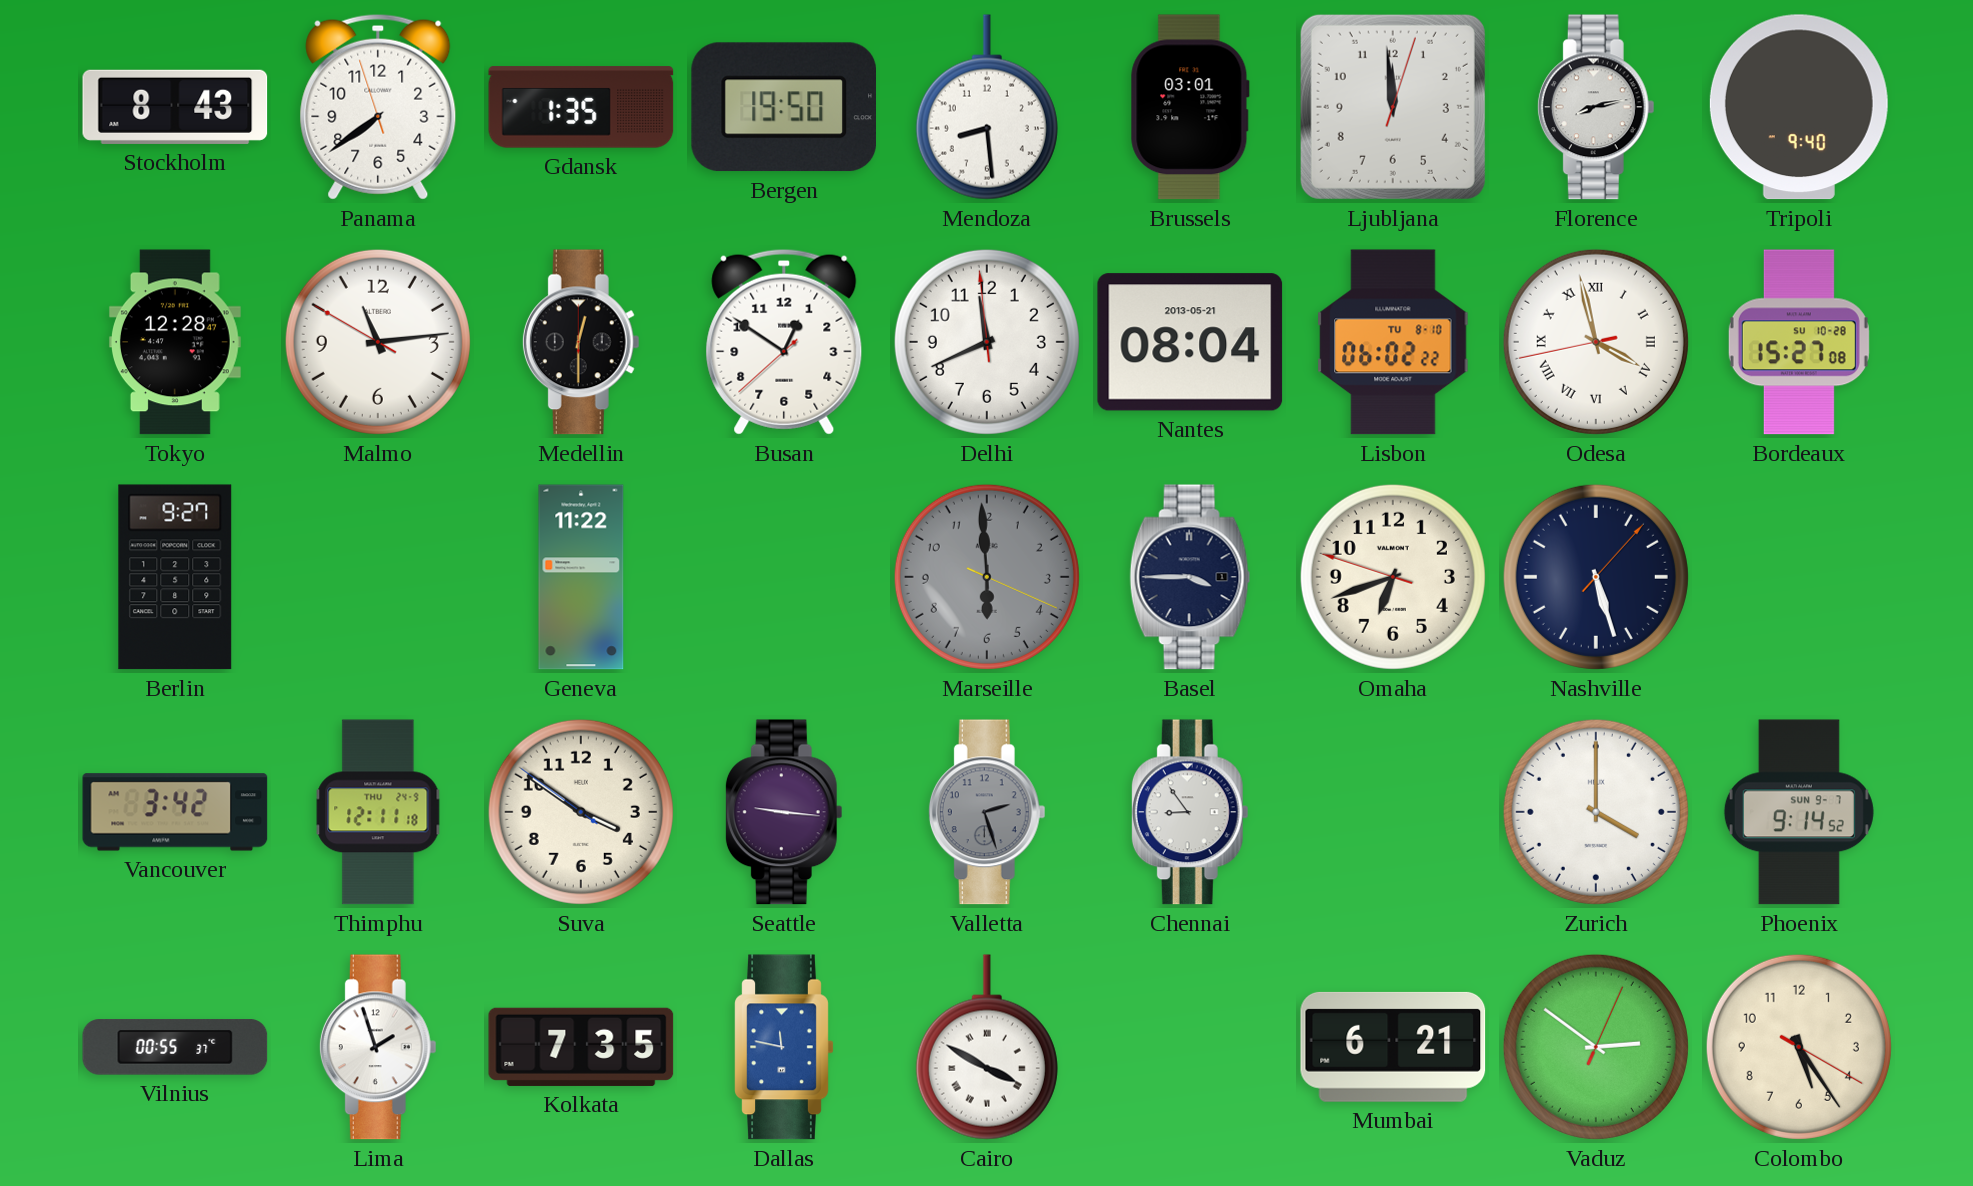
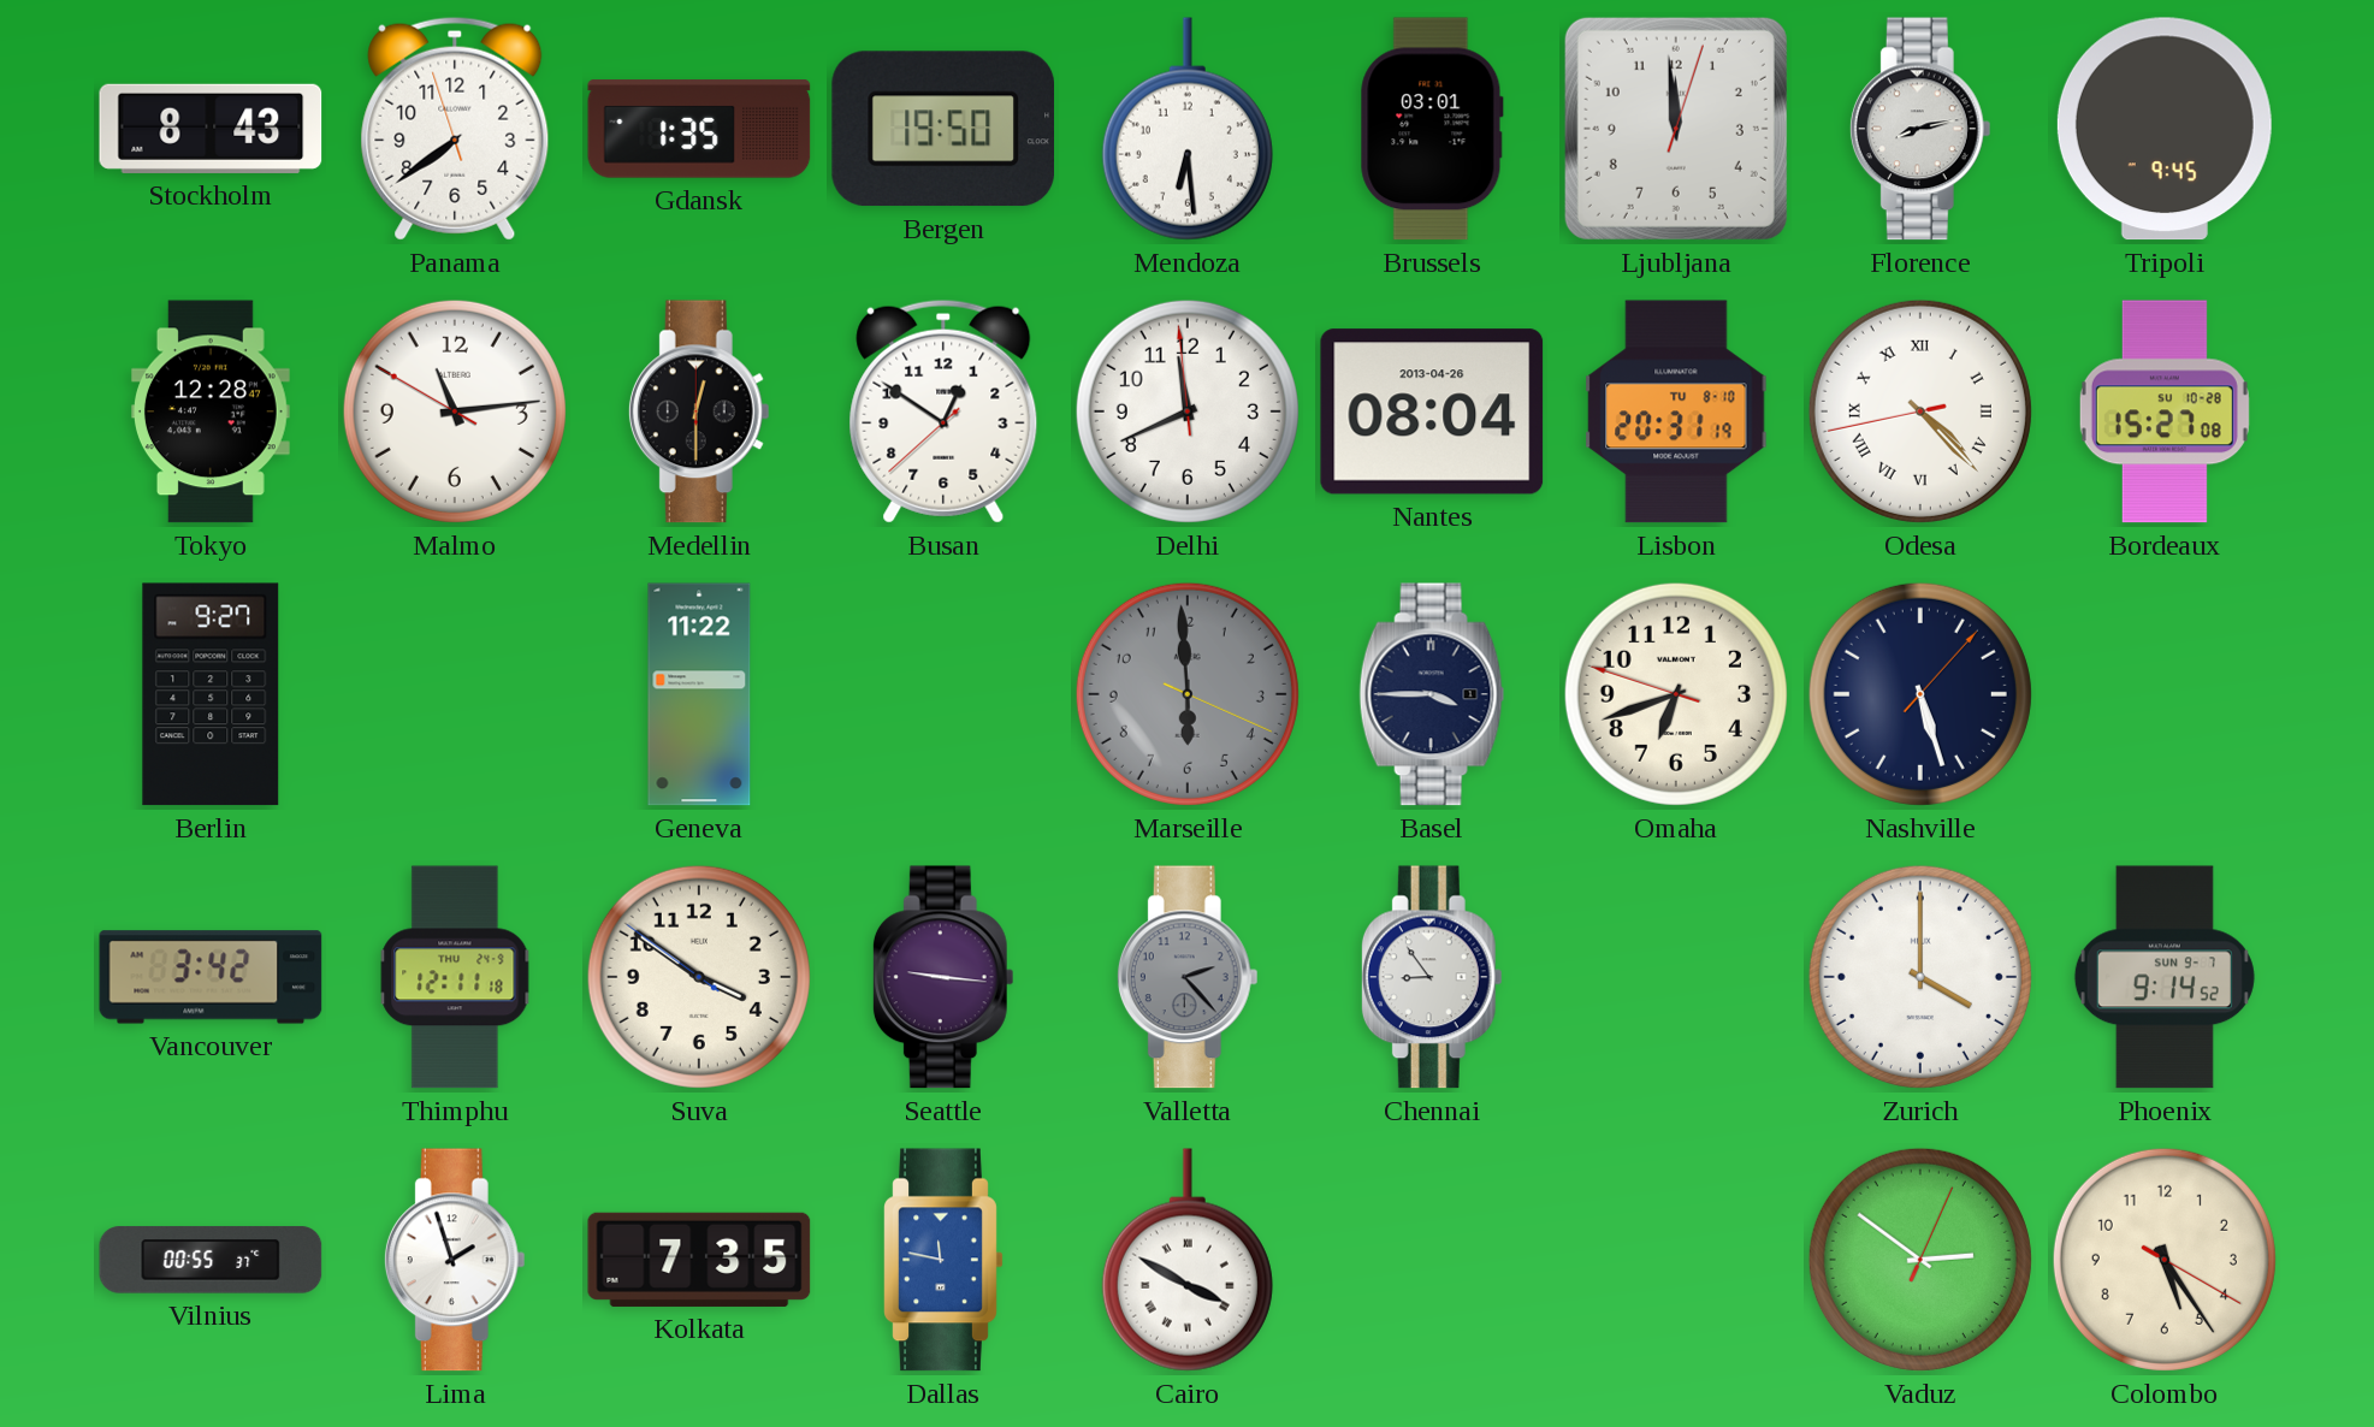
Mendoza: 8:29 -> 6:29 (1188, 129)
Tripoli: 9:40 -> 9:45 (2165, 129)
Nantes date: 2013-05-21 -> 2013-04-26 (1432, 411)
Lisbon: 06:02 -> 20:31 (1676, 411)
Odesa: 3:57 -> 4:22 (1920, 411)
Valletta: 2:27 -> 2:23 (1188, 977)
Mumbai: 6:21 -> none (1393, 1047)
